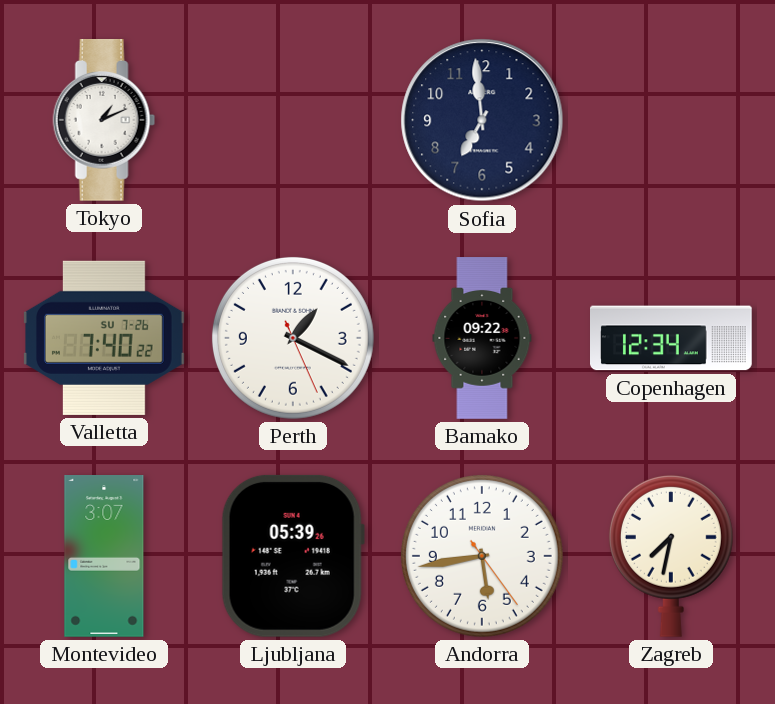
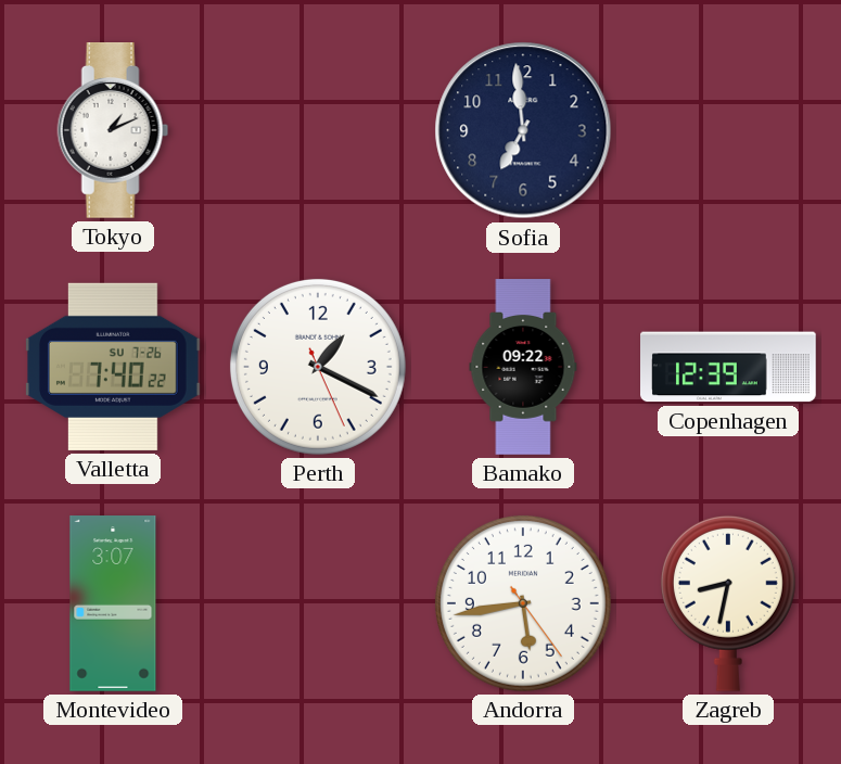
Copenhagen: 12:34 -> 12:39 (729, 367)
Ljubljana: 05:39 -> none (293, 556)
Zagreb: 7:32 -> 8:32 (728, 603)
